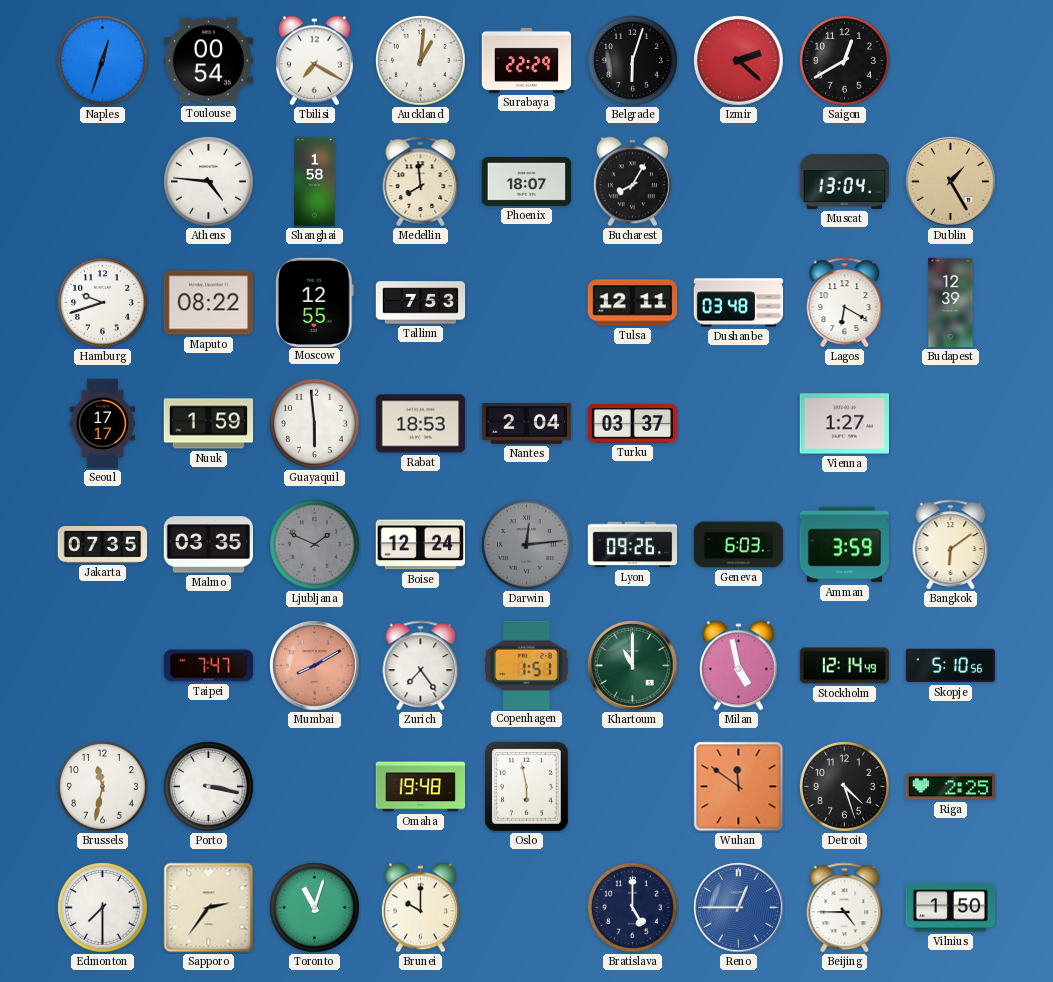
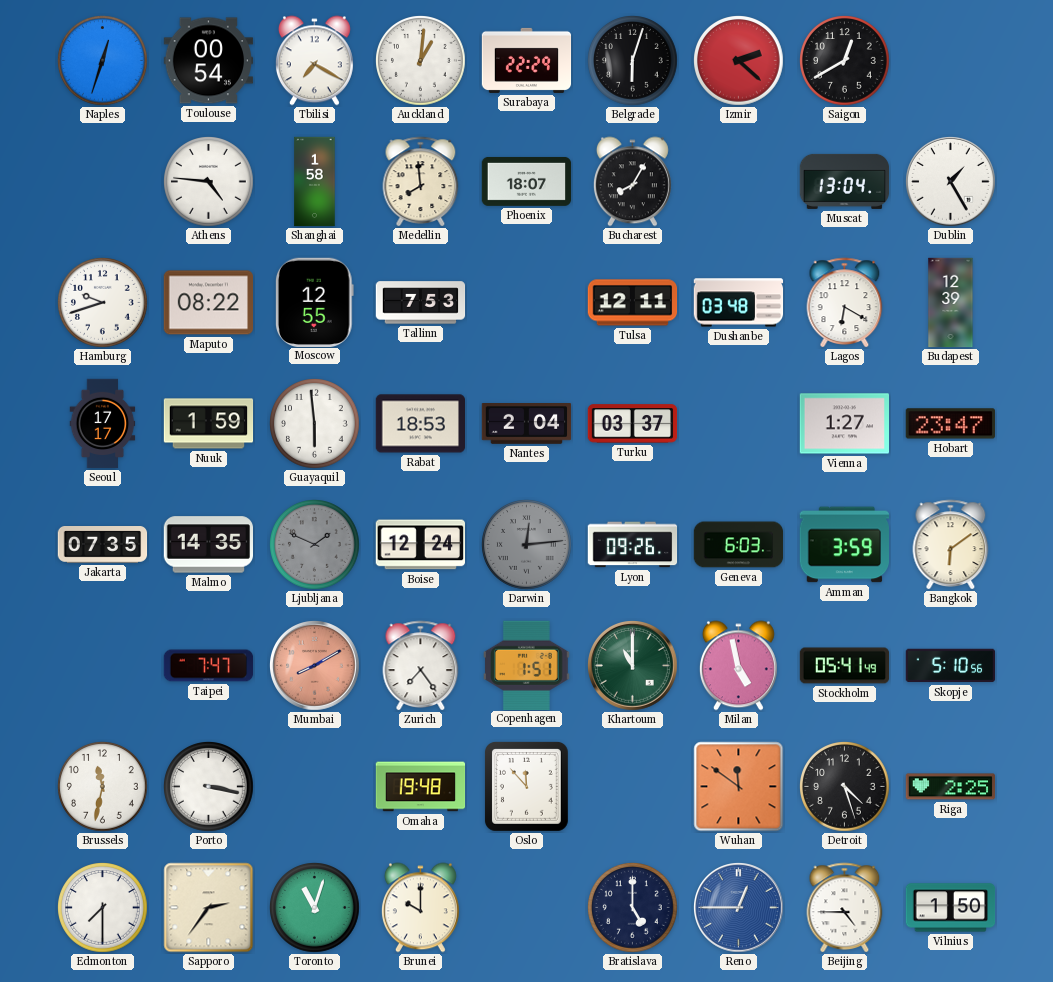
Dublin dial: champagne -> white (951, 182)
Hobart: none -> 23:47 (950, 424)
Malmo: 03:35 -> 14:35 (209, 545)
Stockholm: 12:14 -> 05:41 (845, 666)
Oslo: 5:58 -> 11:53 (526, 787)
